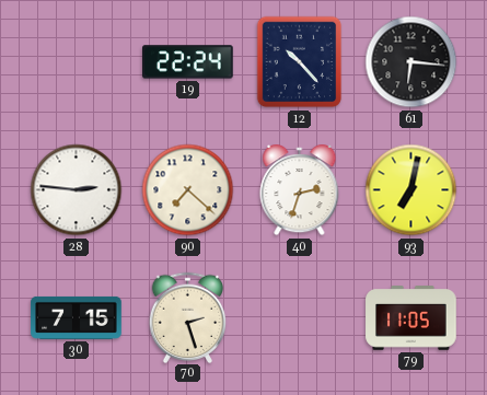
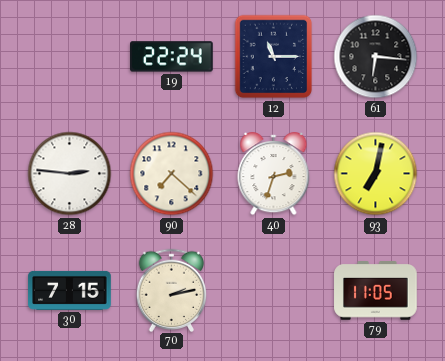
12: 10:23 -> 11:15 (274, 57)
70: 2:27 -> 2:13 (172, 290)
